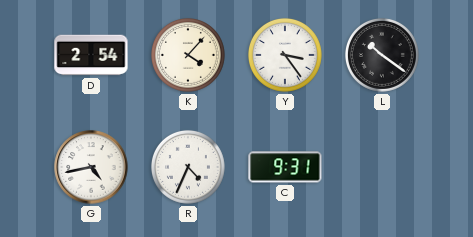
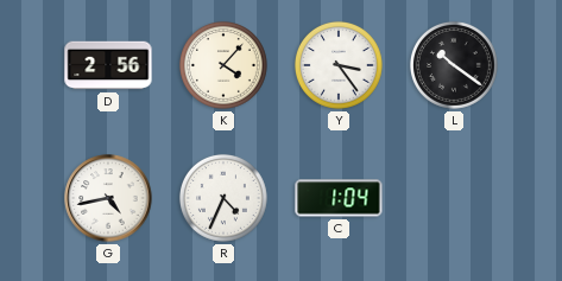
D: 2:54 -> 2:56 (108, 65)
C: 9:31 -> 1:04 (339, 198)
